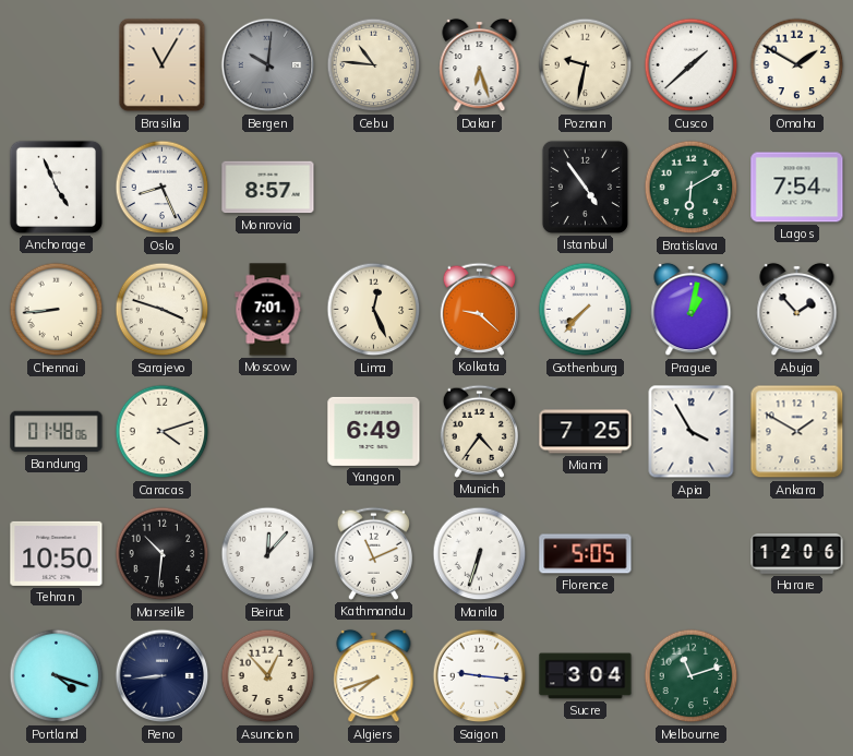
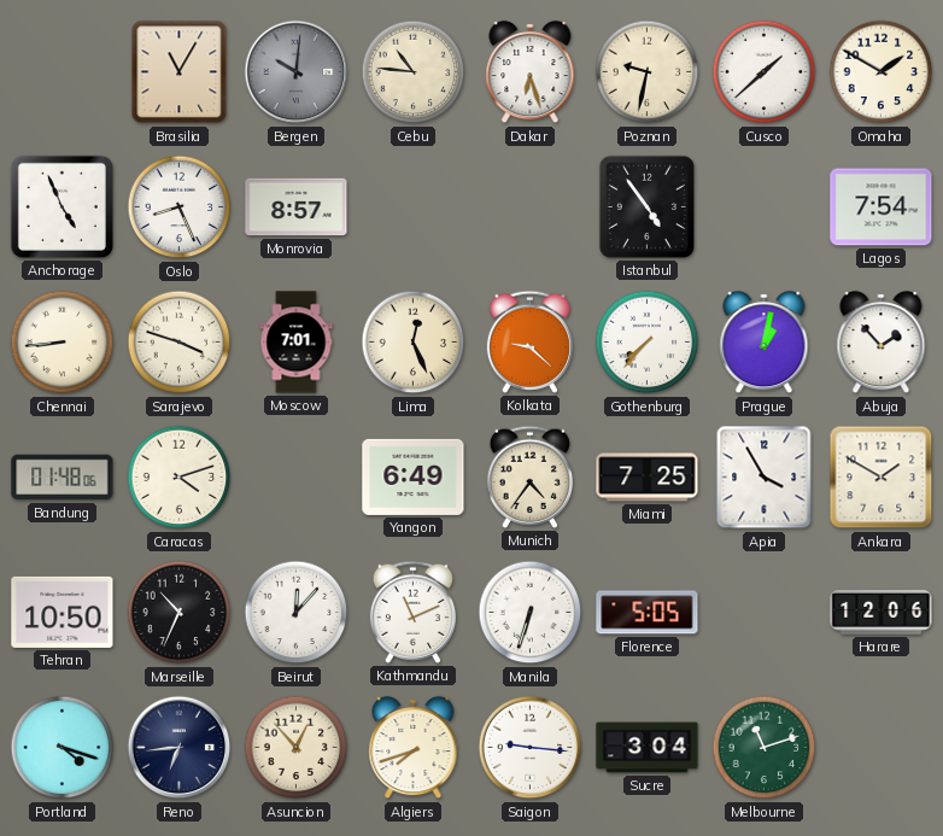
Bratislava: 6:10 -> none (692, 188)
Marseille: 10:31 -> 10:34 (180, 613)
Reno: 8:44 -> 6:44 (180, 748)
